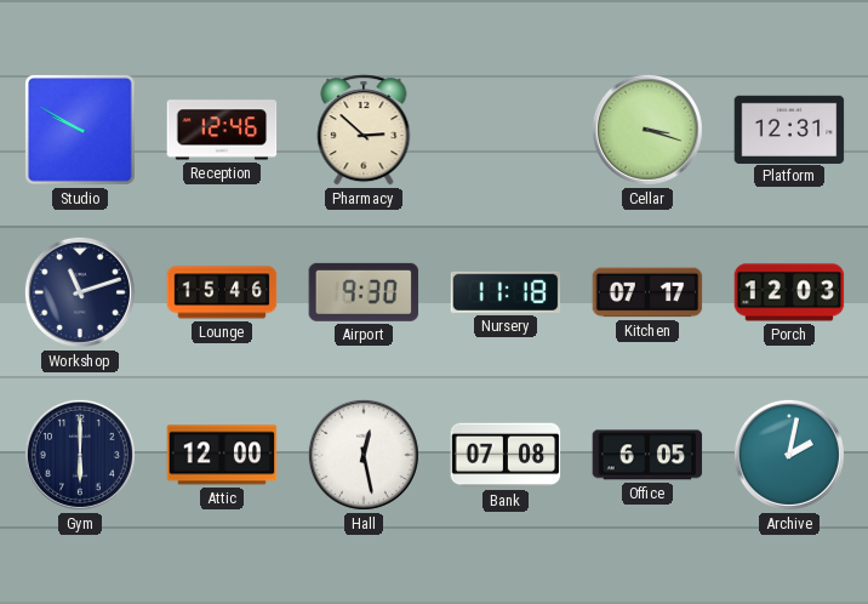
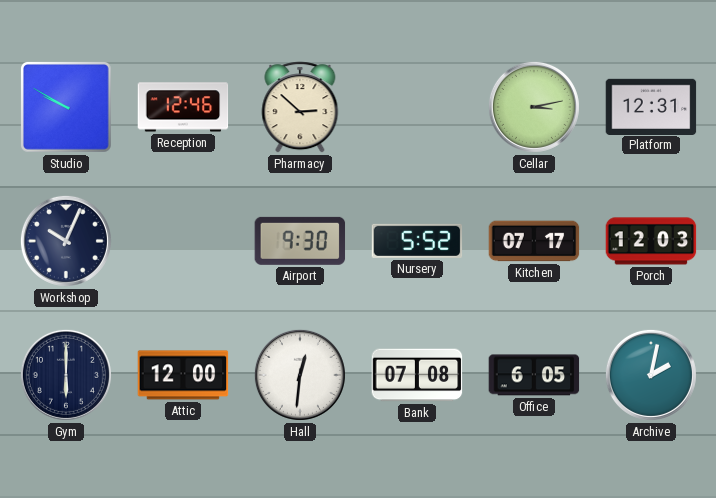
Cellar: 3:18 -> 3:13 (534, 107)
Workshop: 11:12 -> 10:04 (66, 241)
Lounge: 15:46 -> none (222, 292)
Nursery: 11:18 -> 5:52 (417, 241)
Hall: 12:28 -> 12:31 (300, 375)
